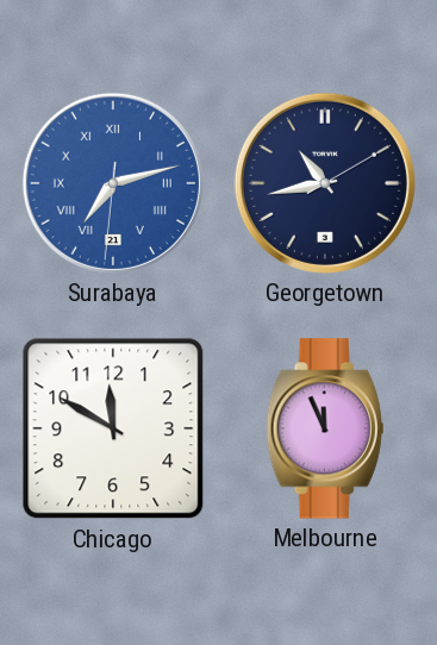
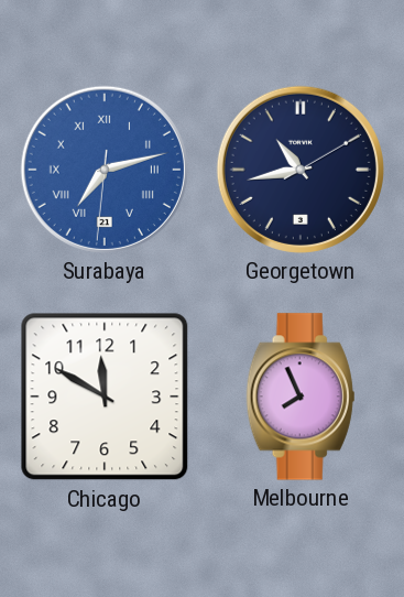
Melbourne: 11:56 -> 7:56 (301, 397)
